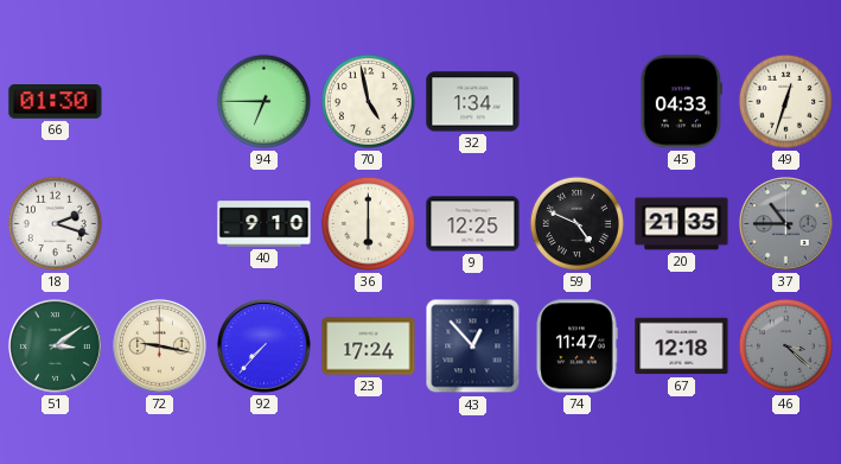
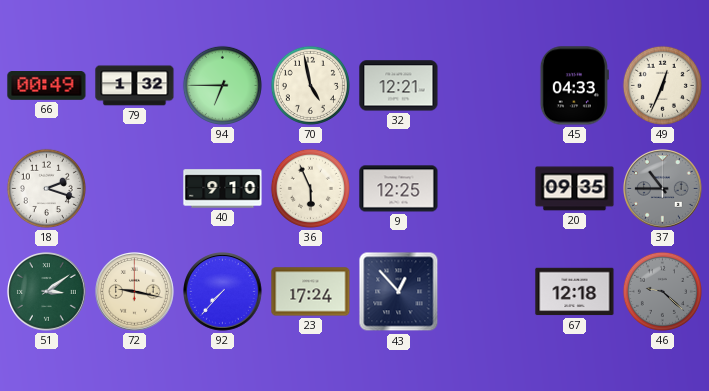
66: 01:30 -> 00:49 (47, 86)
79: none -> 1:32 (135, 86)
32: 1:34 -> 12:21 (399, 86)
49: 12:33 -> 12:34 (662, 85)
36: 6:00 -> 5:56 (310, 188)
59: 4:49 -> none (576, 223)
20: 21:35 -> 09:35 (575, 189)
74: 11:47 -> none (576, 347)
46: 3:22 -> 9:22 (662, 291)
